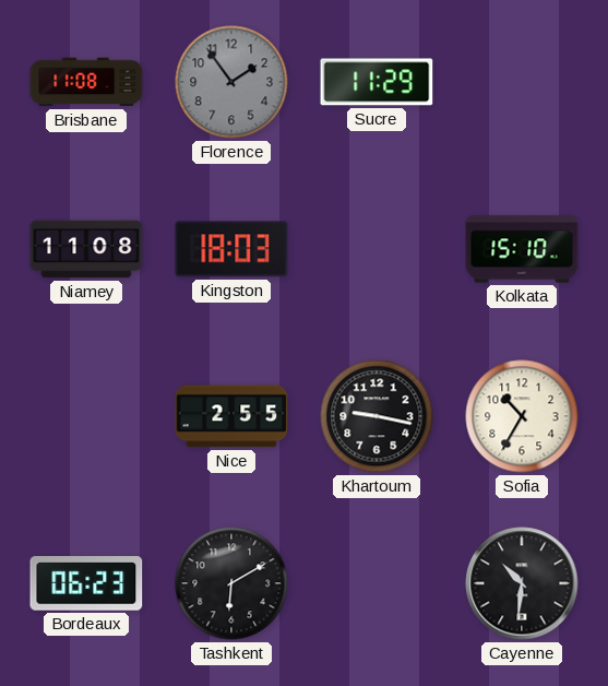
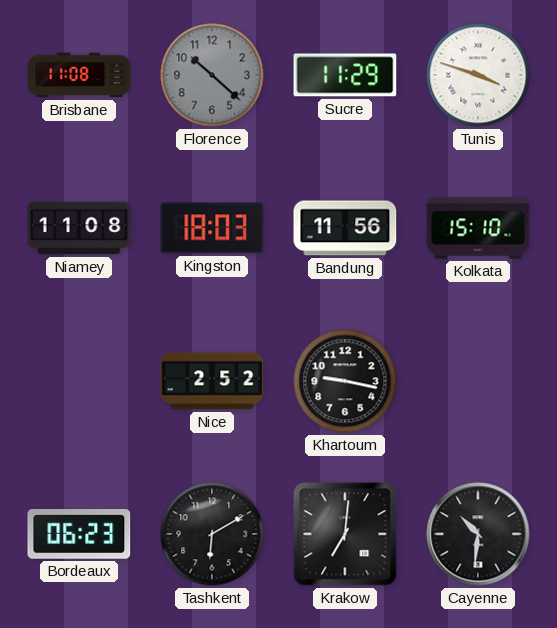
Florence: 1:54 -> 10:22 (212, 75)
Tunis: none -> 3:48 (478, 75)
Bandung: none -> 11:56 (345, 228)
Nice: 2:55 -> 2:52 (212, 381)
Sofia: 10:35 -> none (522, 416)
Krakow: none -> 7:01 (345, 534)
